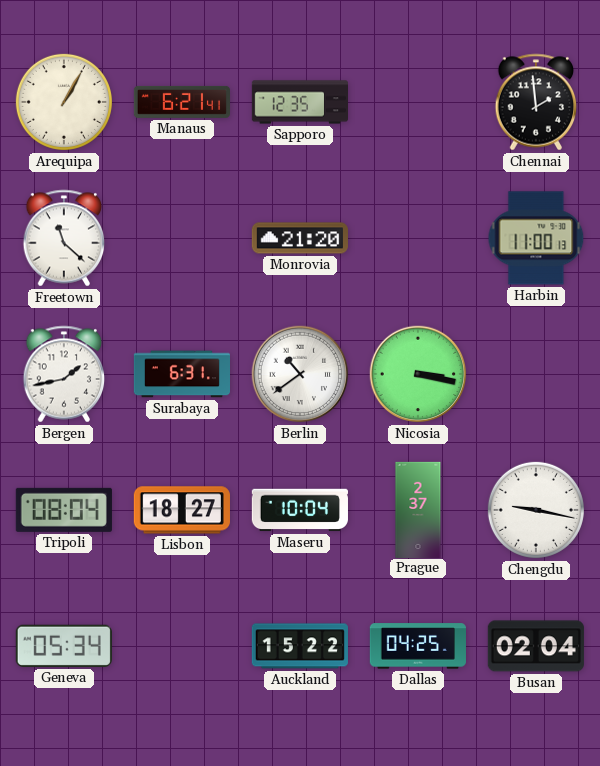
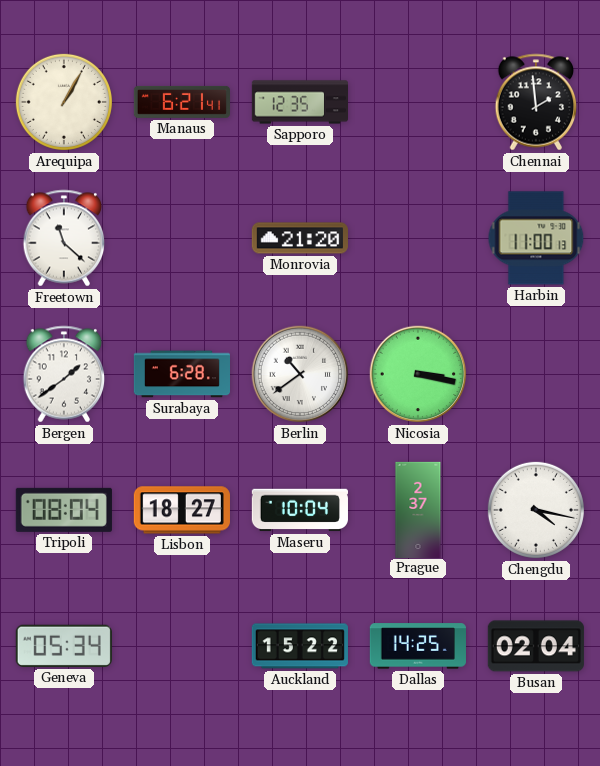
Bergen: 1:43 -> 1:39 (64, 374)
Surabaya: 6:31 -> 6:28 (181, 374)
Chengdu: 9:17 -> 4:17 (536, 510)
Dallas: 04:25 -> 14:25 (418, 646)
